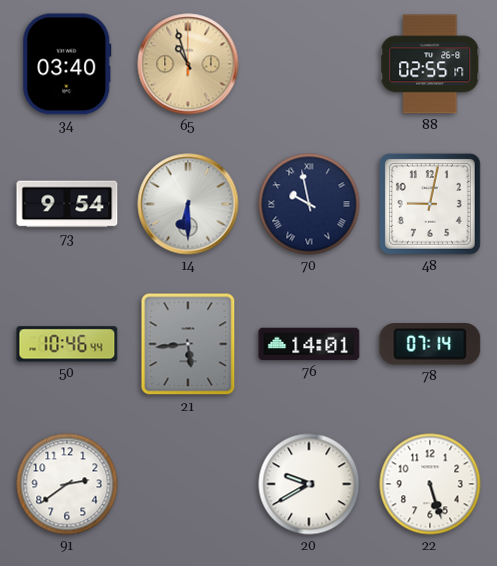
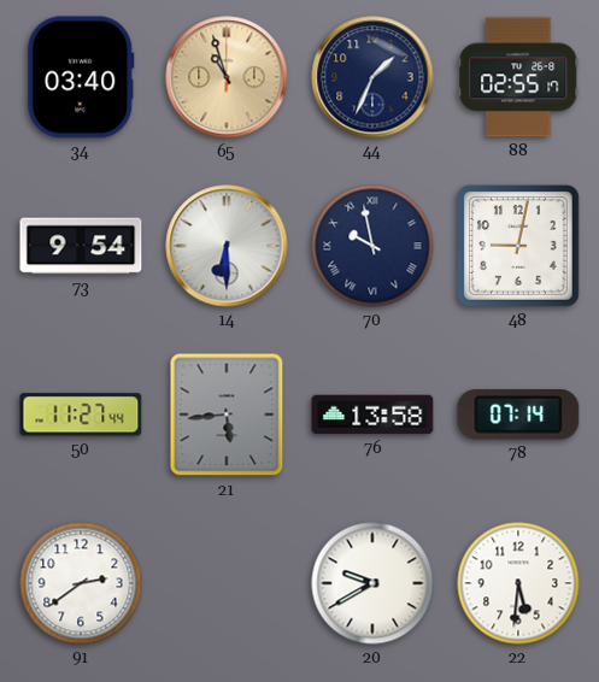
44: none -> 1:34 (372, 77)
50: 10:46 -> 11:27 (81, 415)
76: 14:01 -> 13:58 (372, 415)
22: 5:27 -> 5:31 (518, 583)
